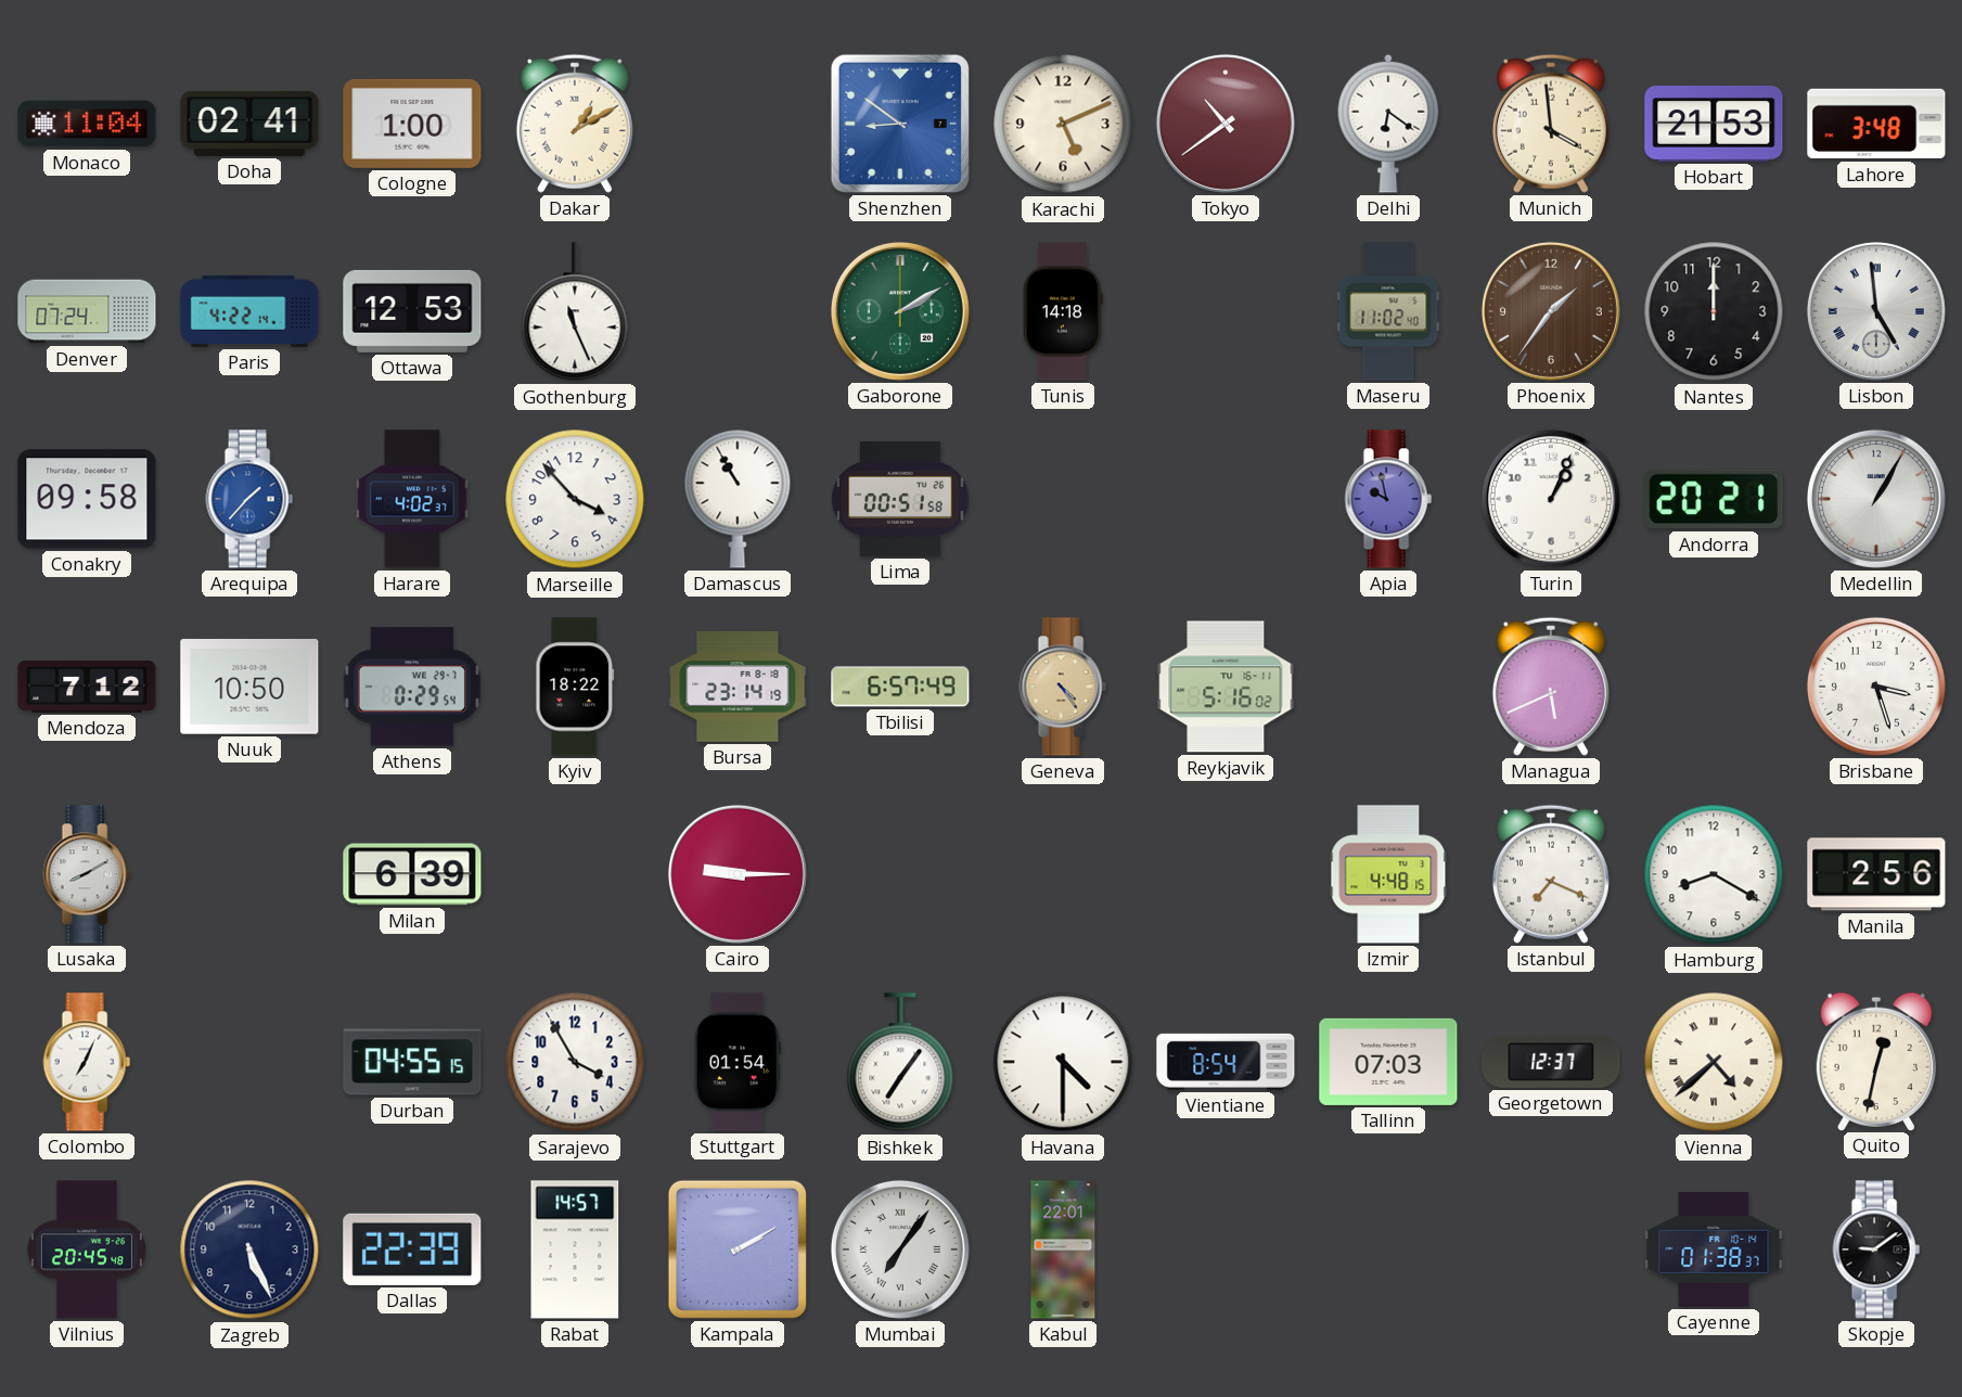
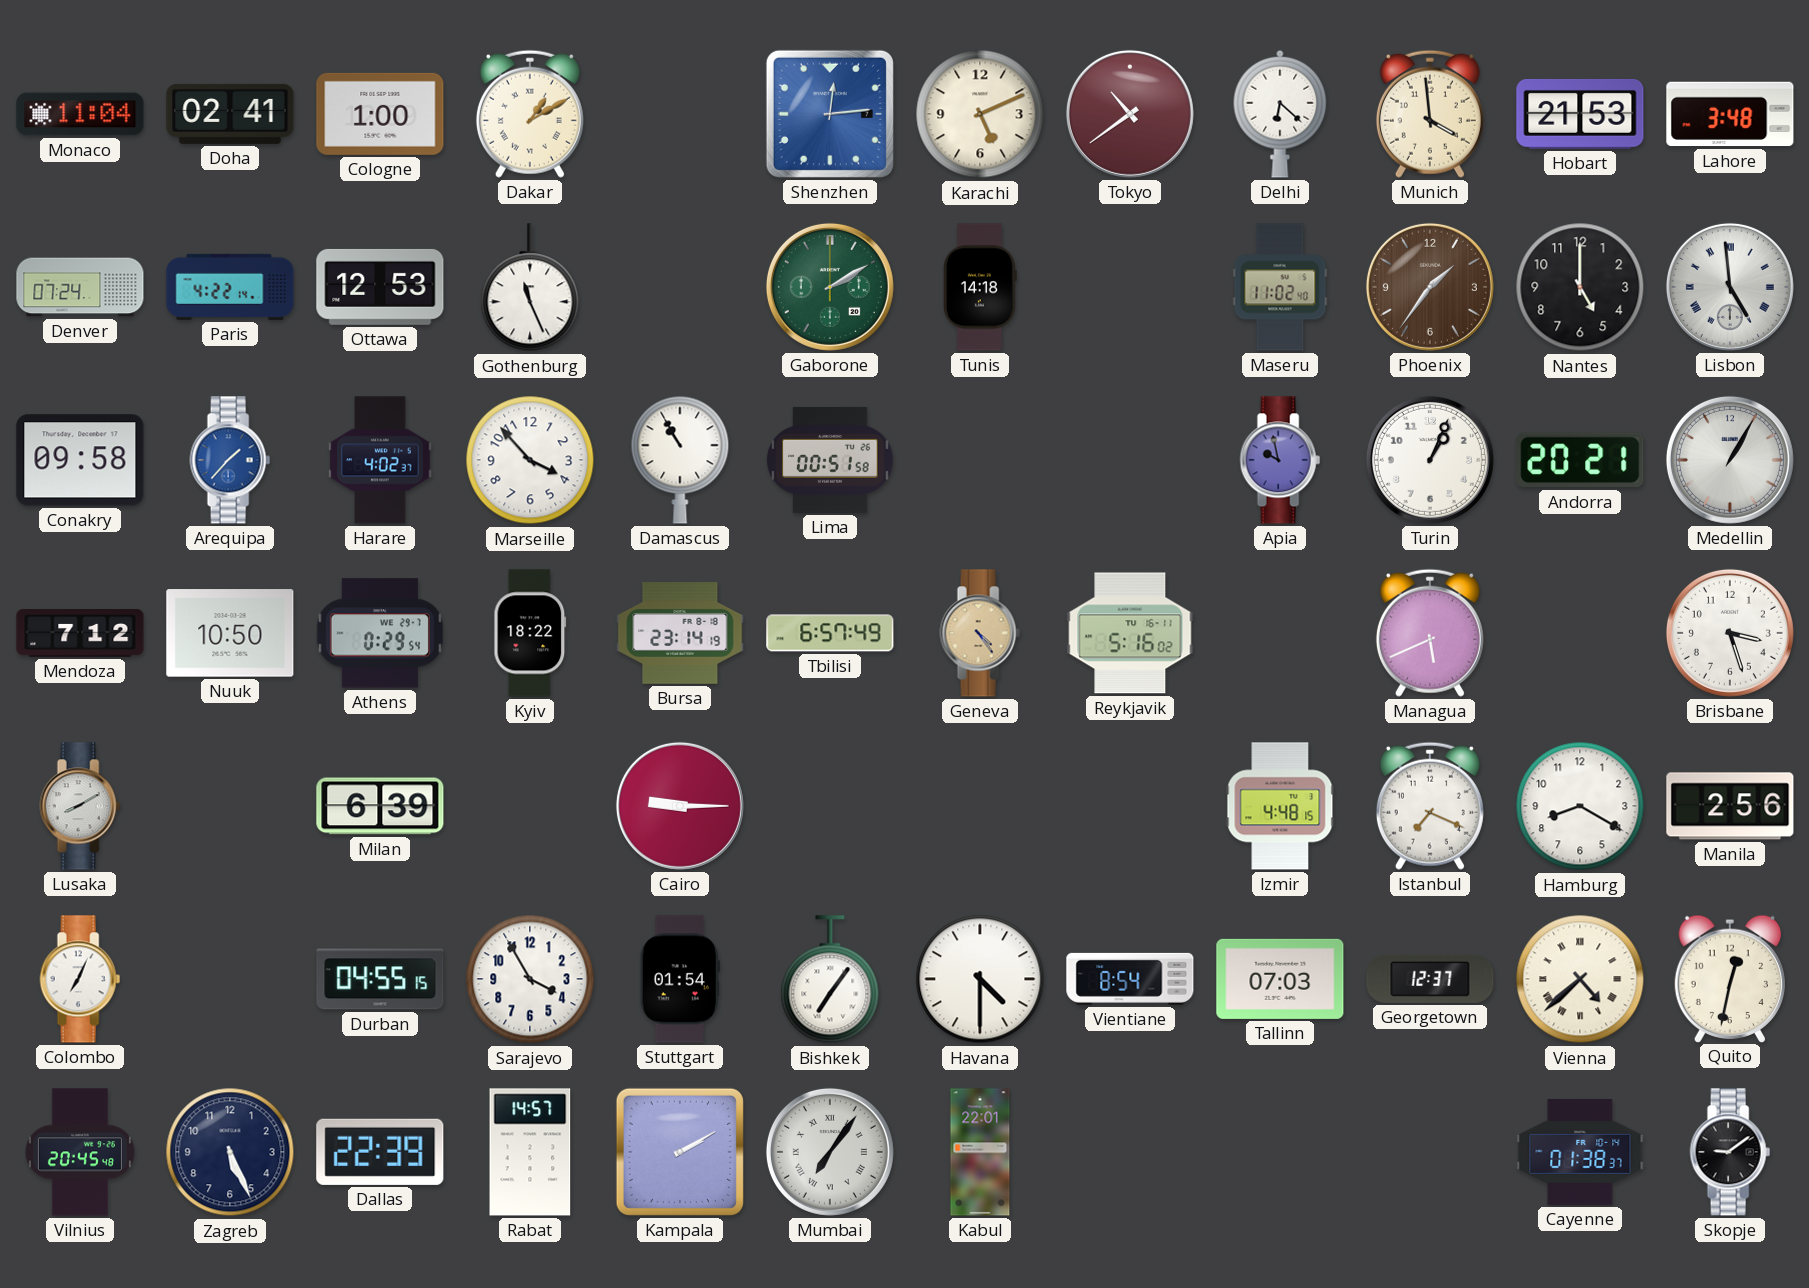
Shenzhen: 8:51 -> 12:14 (830, 114)
Delhi: 6:21 -> 6:22 (1280, 114)
Nantes: 12:00 -> 5:00 (1580, 287)
